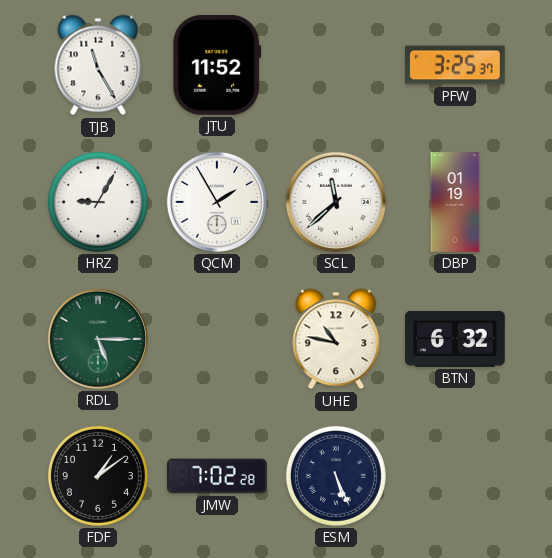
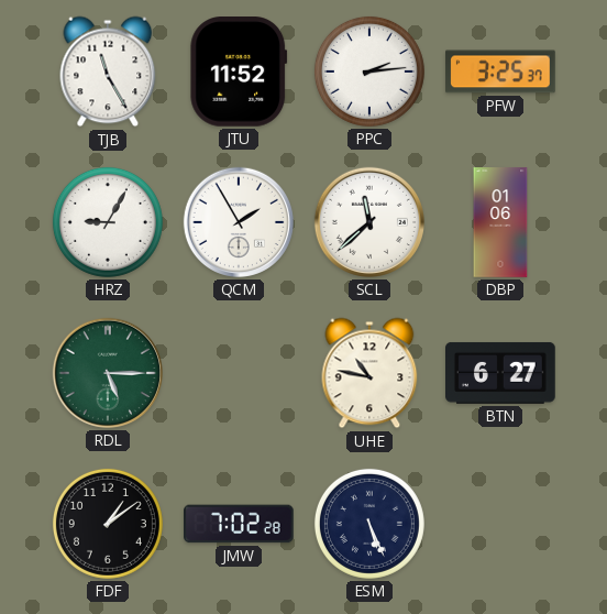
PPC: none -> 2:14 (369, 72)
DBP: 01:19 -> 01:06 (500, 222)
BTN: 6:32 -> 6:27 (501, 373)
